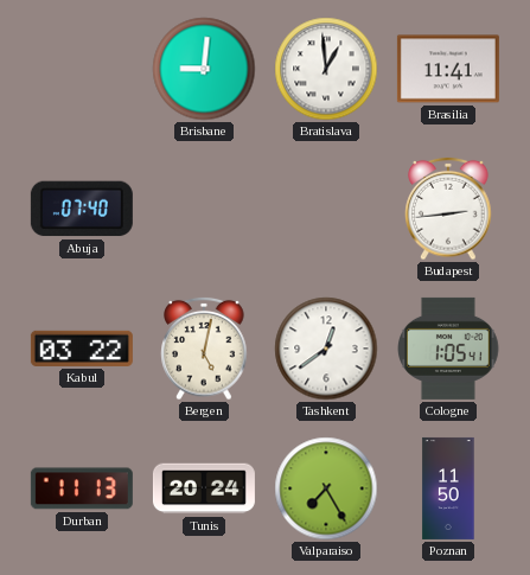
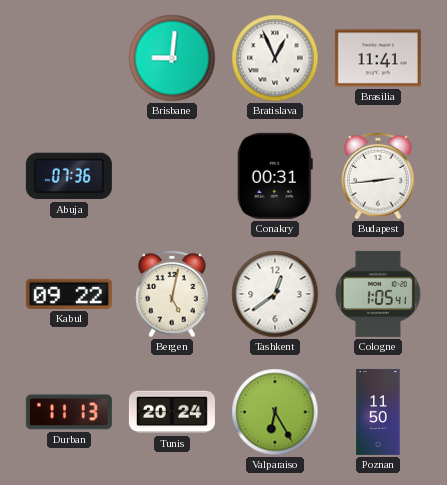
Bratislava: 12:59 -> 12:56 (275, 58)
Abuja: 07:40 -> 07:36 (69, 176)
Conakry: none -> 00:31 (275, 176)
Kabul: 03:22 -> 09:22 (69, 294)
Valparaiso: 7:25 -> 6:25 (275, 412)
